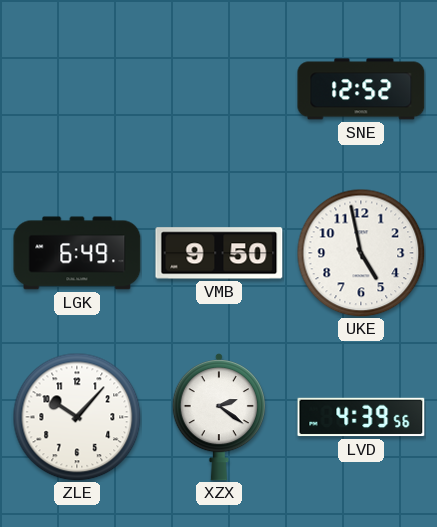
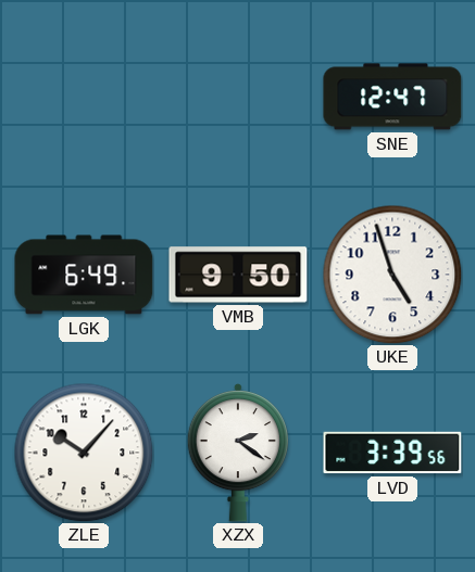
SNE: 12:52 -> 12:47 (392, 97)
UKE: 4:58 -> 4:57 (392, 275)
LVD: 4:39 -> 3:39 (392, 453)
